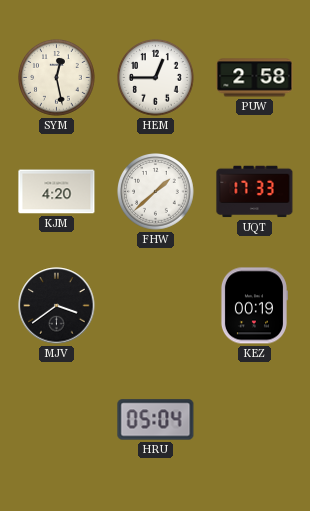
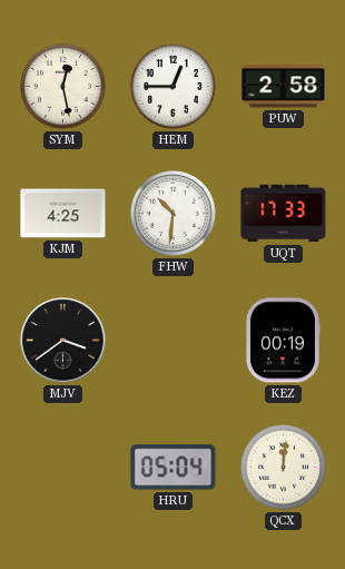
KJM: 4:20 -> 4:25 (63, 214)
FHW: 1:38 -> 10:31 (174, 214)
QCX: none -> 12:01 (284, 468)
